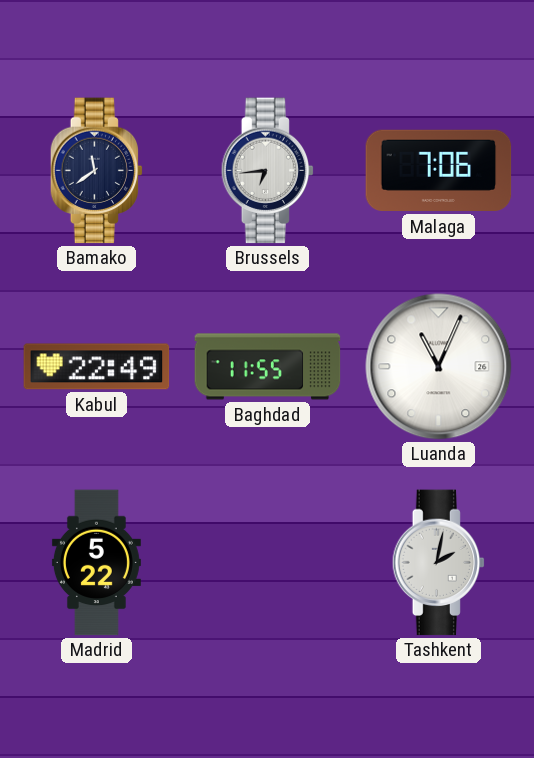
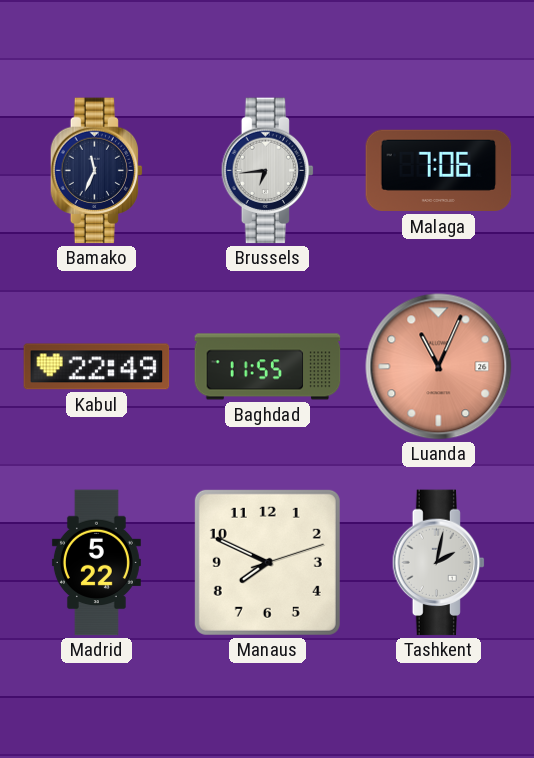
Bamako: 11:39 -> 11:34 (97, 171)
Luanda dial: white -> salmon (439, 367)
Manaus: none -> 7:49 (267, 562)
